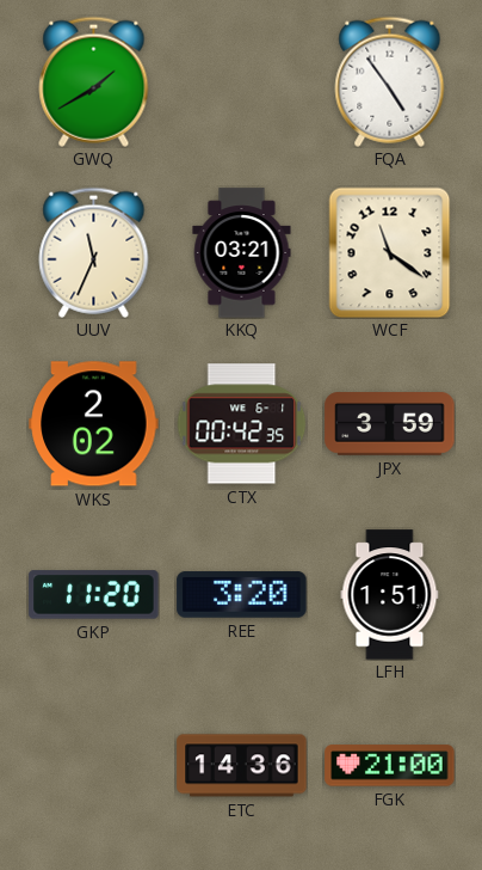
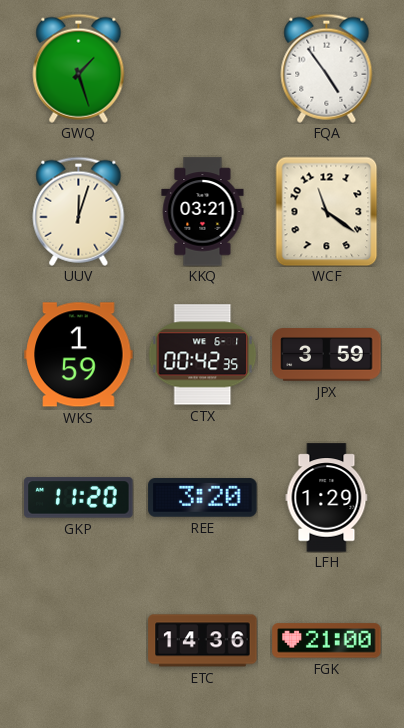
GWQ: 1:40 -> 1:27 (79, 68)
UUV: 11:34 -> 12:03 (79, 211)
WKS: 2:02 -> 1:59 (79, 355)
LFH: 1:51 -> 1:29 (327, 498)
